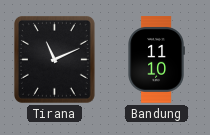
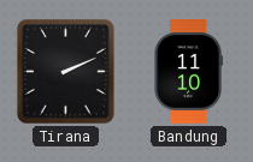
Tirana: 11:11 -> 2:11 (65, 71)
